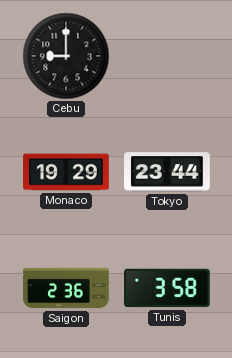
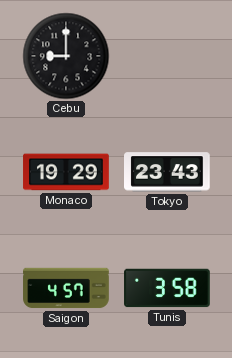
Tokyo: 23:44 -> 23:43 (168, 172)
Saigon: 2:36 -> 4:57 (66, 288)
